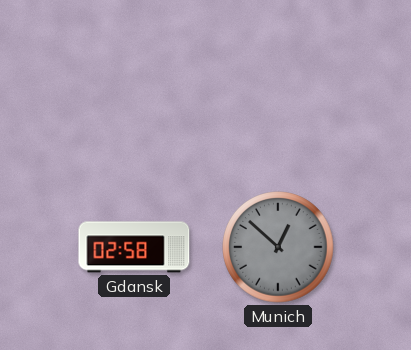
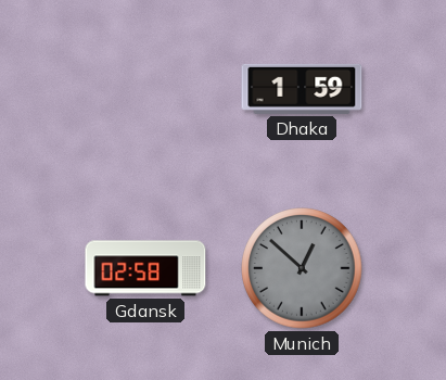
Dhaka: none -> 1:59 (302, 89)
